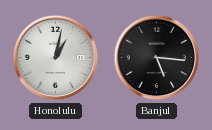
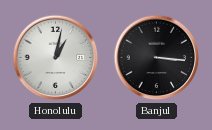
Banjul: 5:16 -> 3:16 (157, 58)
